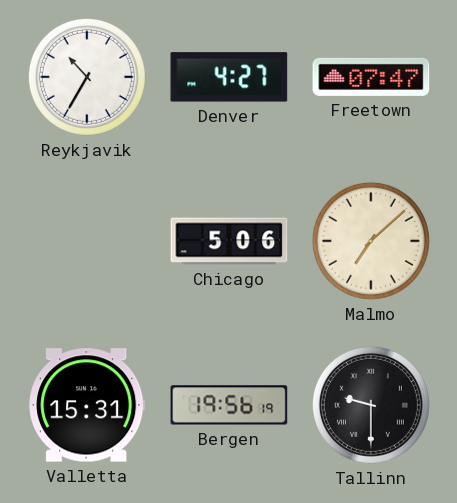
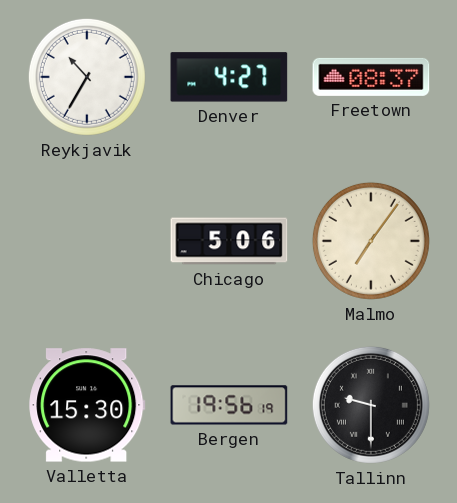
Freetown: 07:47 -> 08:37 (371, 77)
Malmo: 7:08 -> 7:06 (371, 241)
Valletta: 15:31 -> 15:30 (87, 405)
